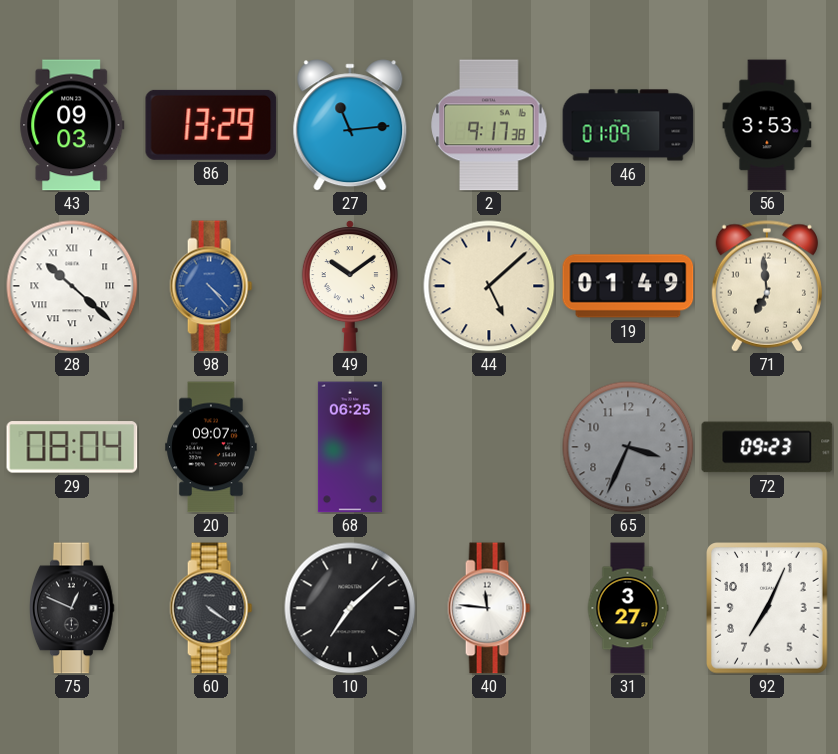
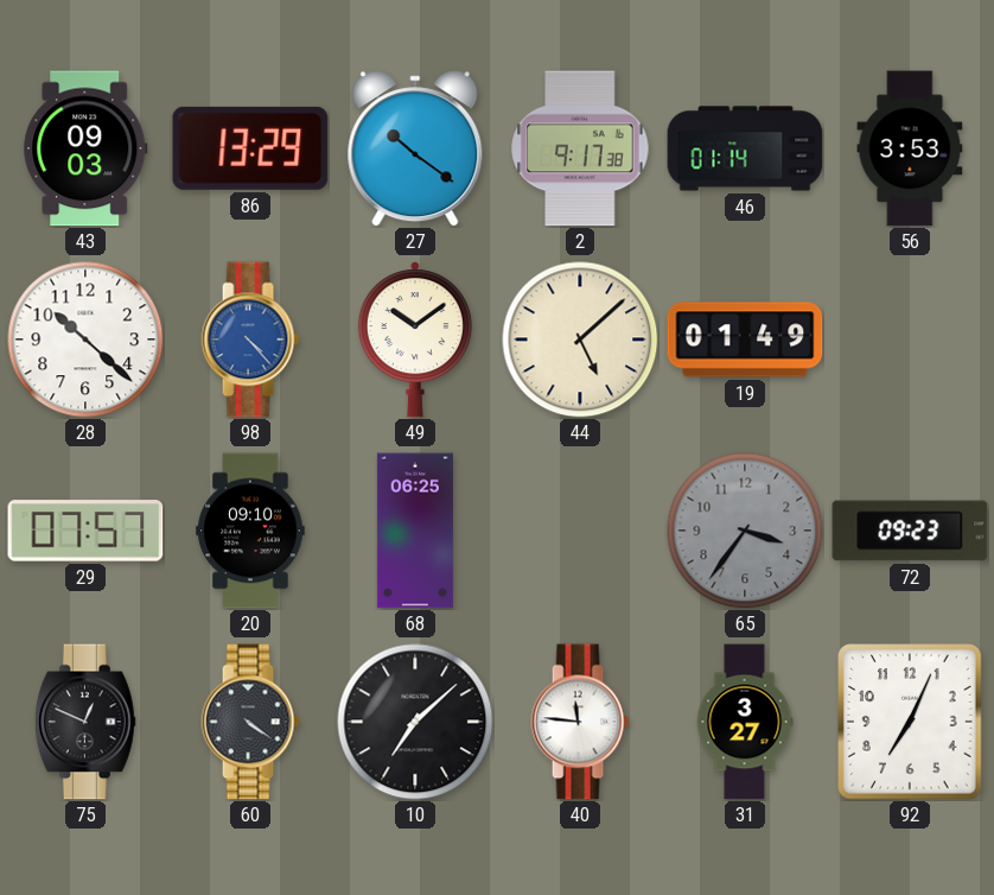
27: 11:14 -> 10:21 (415, 148)
46: 01:09 -> 01:14 (745, 148)
28 numerals: Roman -> Arabic (85, 339)
71: 6:59 -> none (767, 286)
29: 08:04 -> 07:57 (85, 531)
20: 09:07 -> 09:10 (250, 531)
65: 3:34 -> 3:36 (745, 531)
